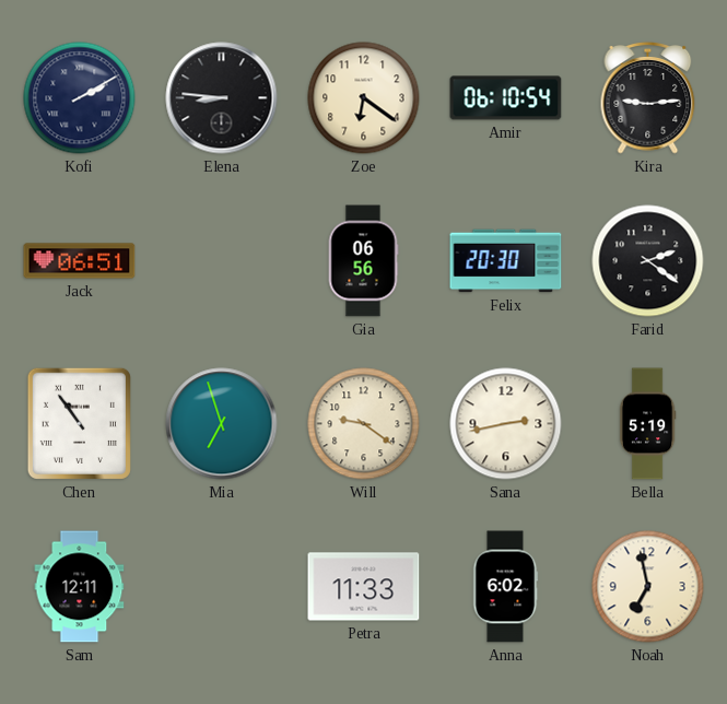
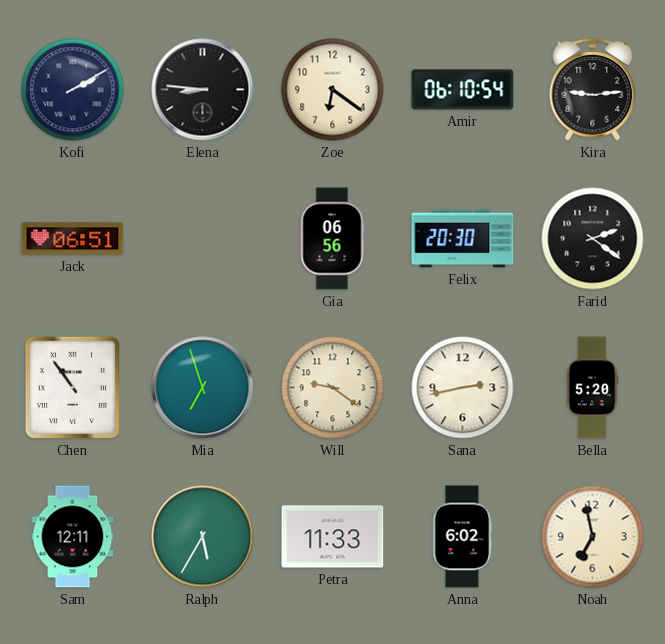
Bella: 5:19 -> 5:20 (592, 388)
Ralph: none -> 5:35 (203, 537)
